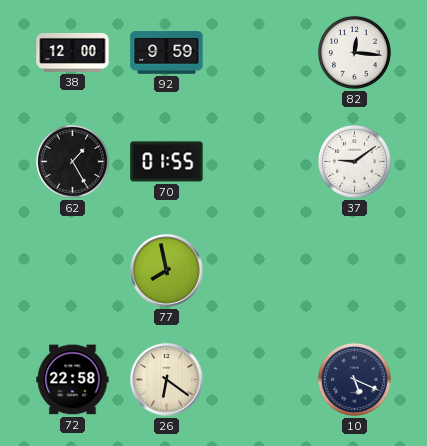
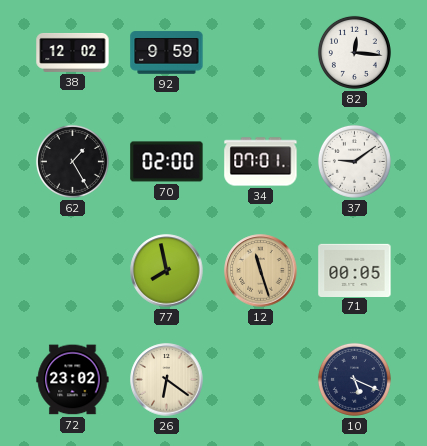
38: 12:00 -> 12:02 (73, 52)
70: 01:55 -> 02:00 (167, 162)
34: none -> 07:01 (261, 162)
12: none -> 11:27 (261, 271)
71: none -> 00:05 (355, 270)
72: 22:58 -> 23:02 (73, 380)
